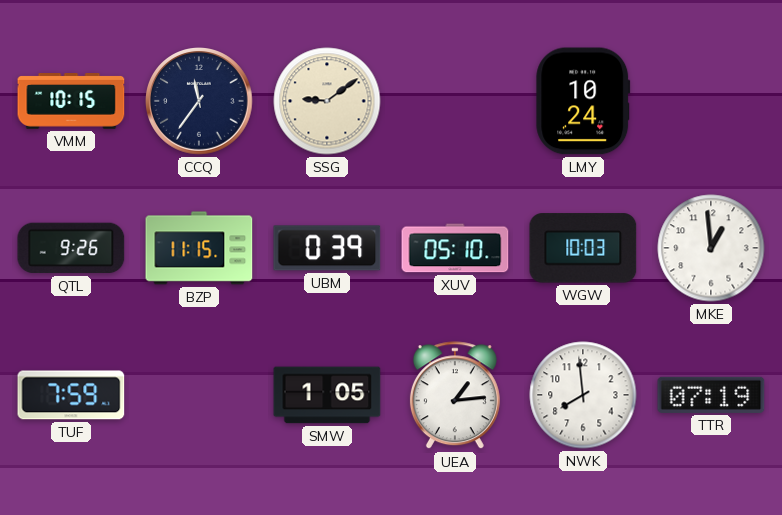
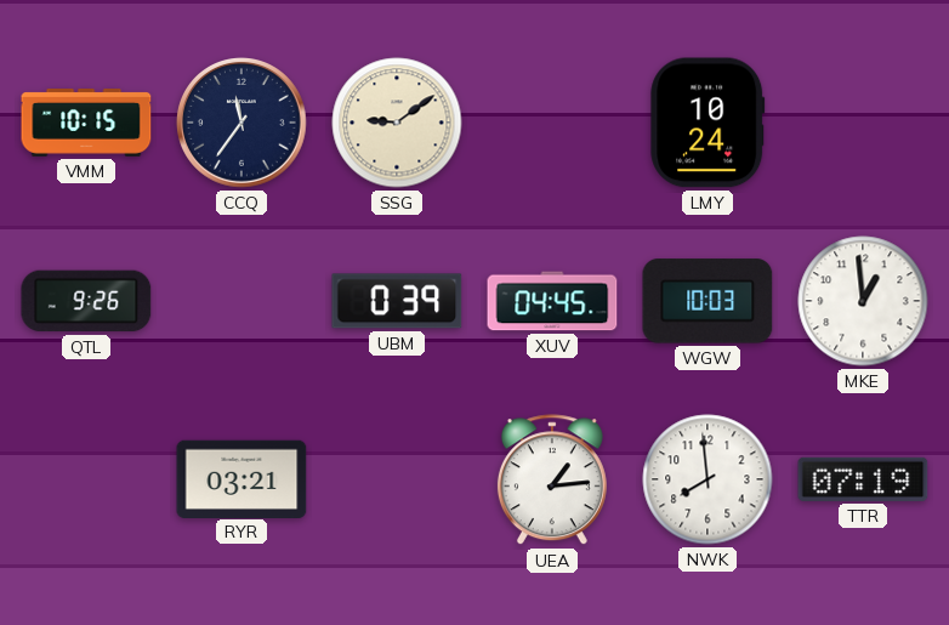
BZP: 11:15 -> none (199, 248)
XUV: 05:10 -> 04:45 (552, 301)
TUF: 7:59 -> none (71, 395)
RYR: none -> 03:21 (241, 478)
SMW: 1:05 -> none (327, 395)
